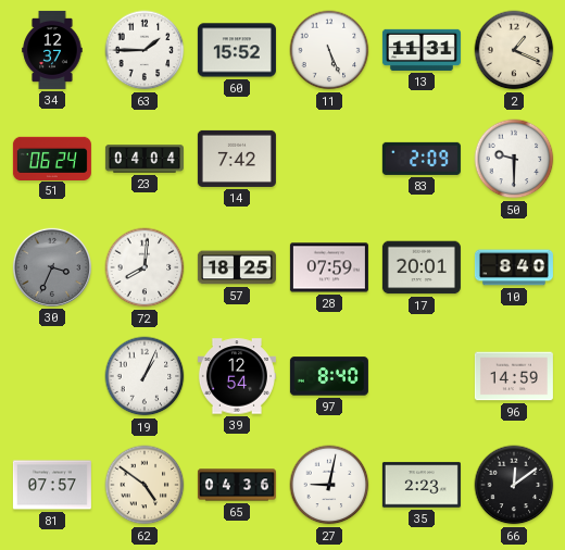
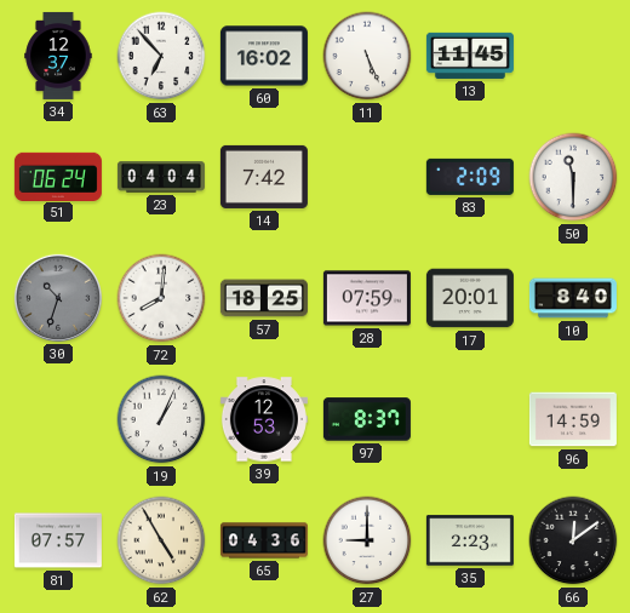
63: 1:45 -> 6:53 (161, 56)
60: 15:52 -> 16:02 (264, 56)
13: 11:31 -> 11:45 (470, 56)
2: 1:19 -> none (514, 50)
50: 9:30 -> 11:30 (573, 177)
30: 3:34 -> 10:33 (58, 298)
39: 12:54 -> 12:53 (264, 419)
97: 8:40 -> 8:37 (367, 419)
62: 4:51 -> 4:55 (161, 540)
27: 9:02 -> 9:00 (367, 540)
